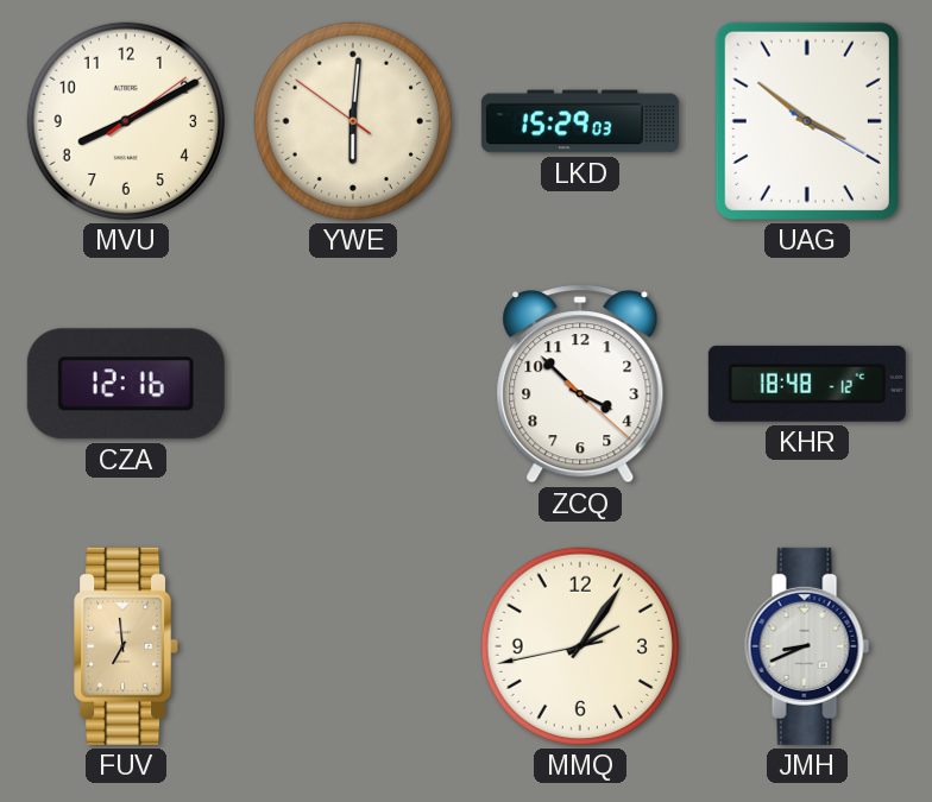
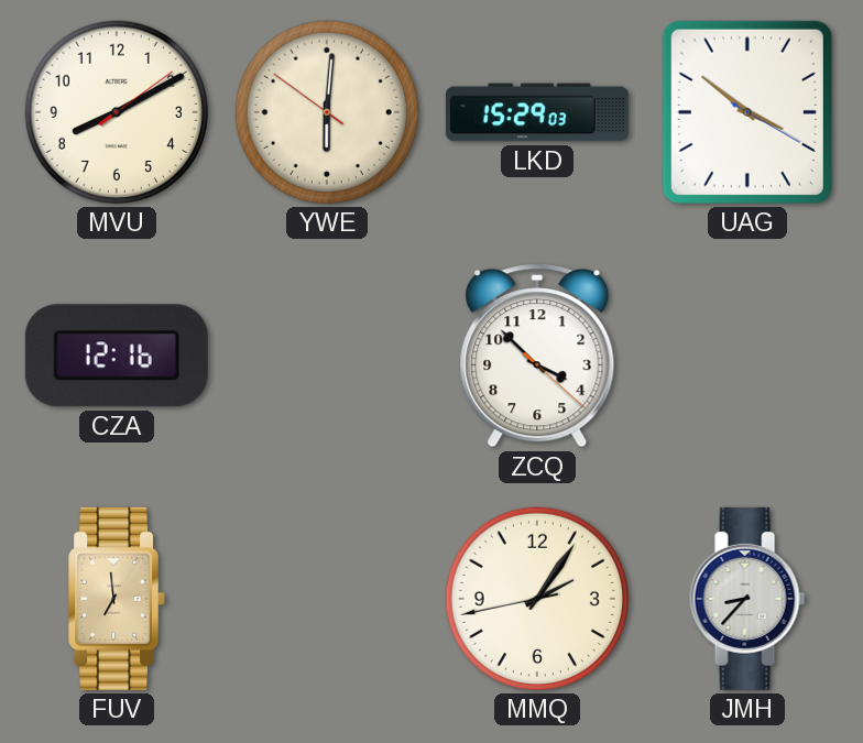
KHR: 18:48 -> none (807, 384)
JMH: 8:41 -> 8:37 (747, 599)
